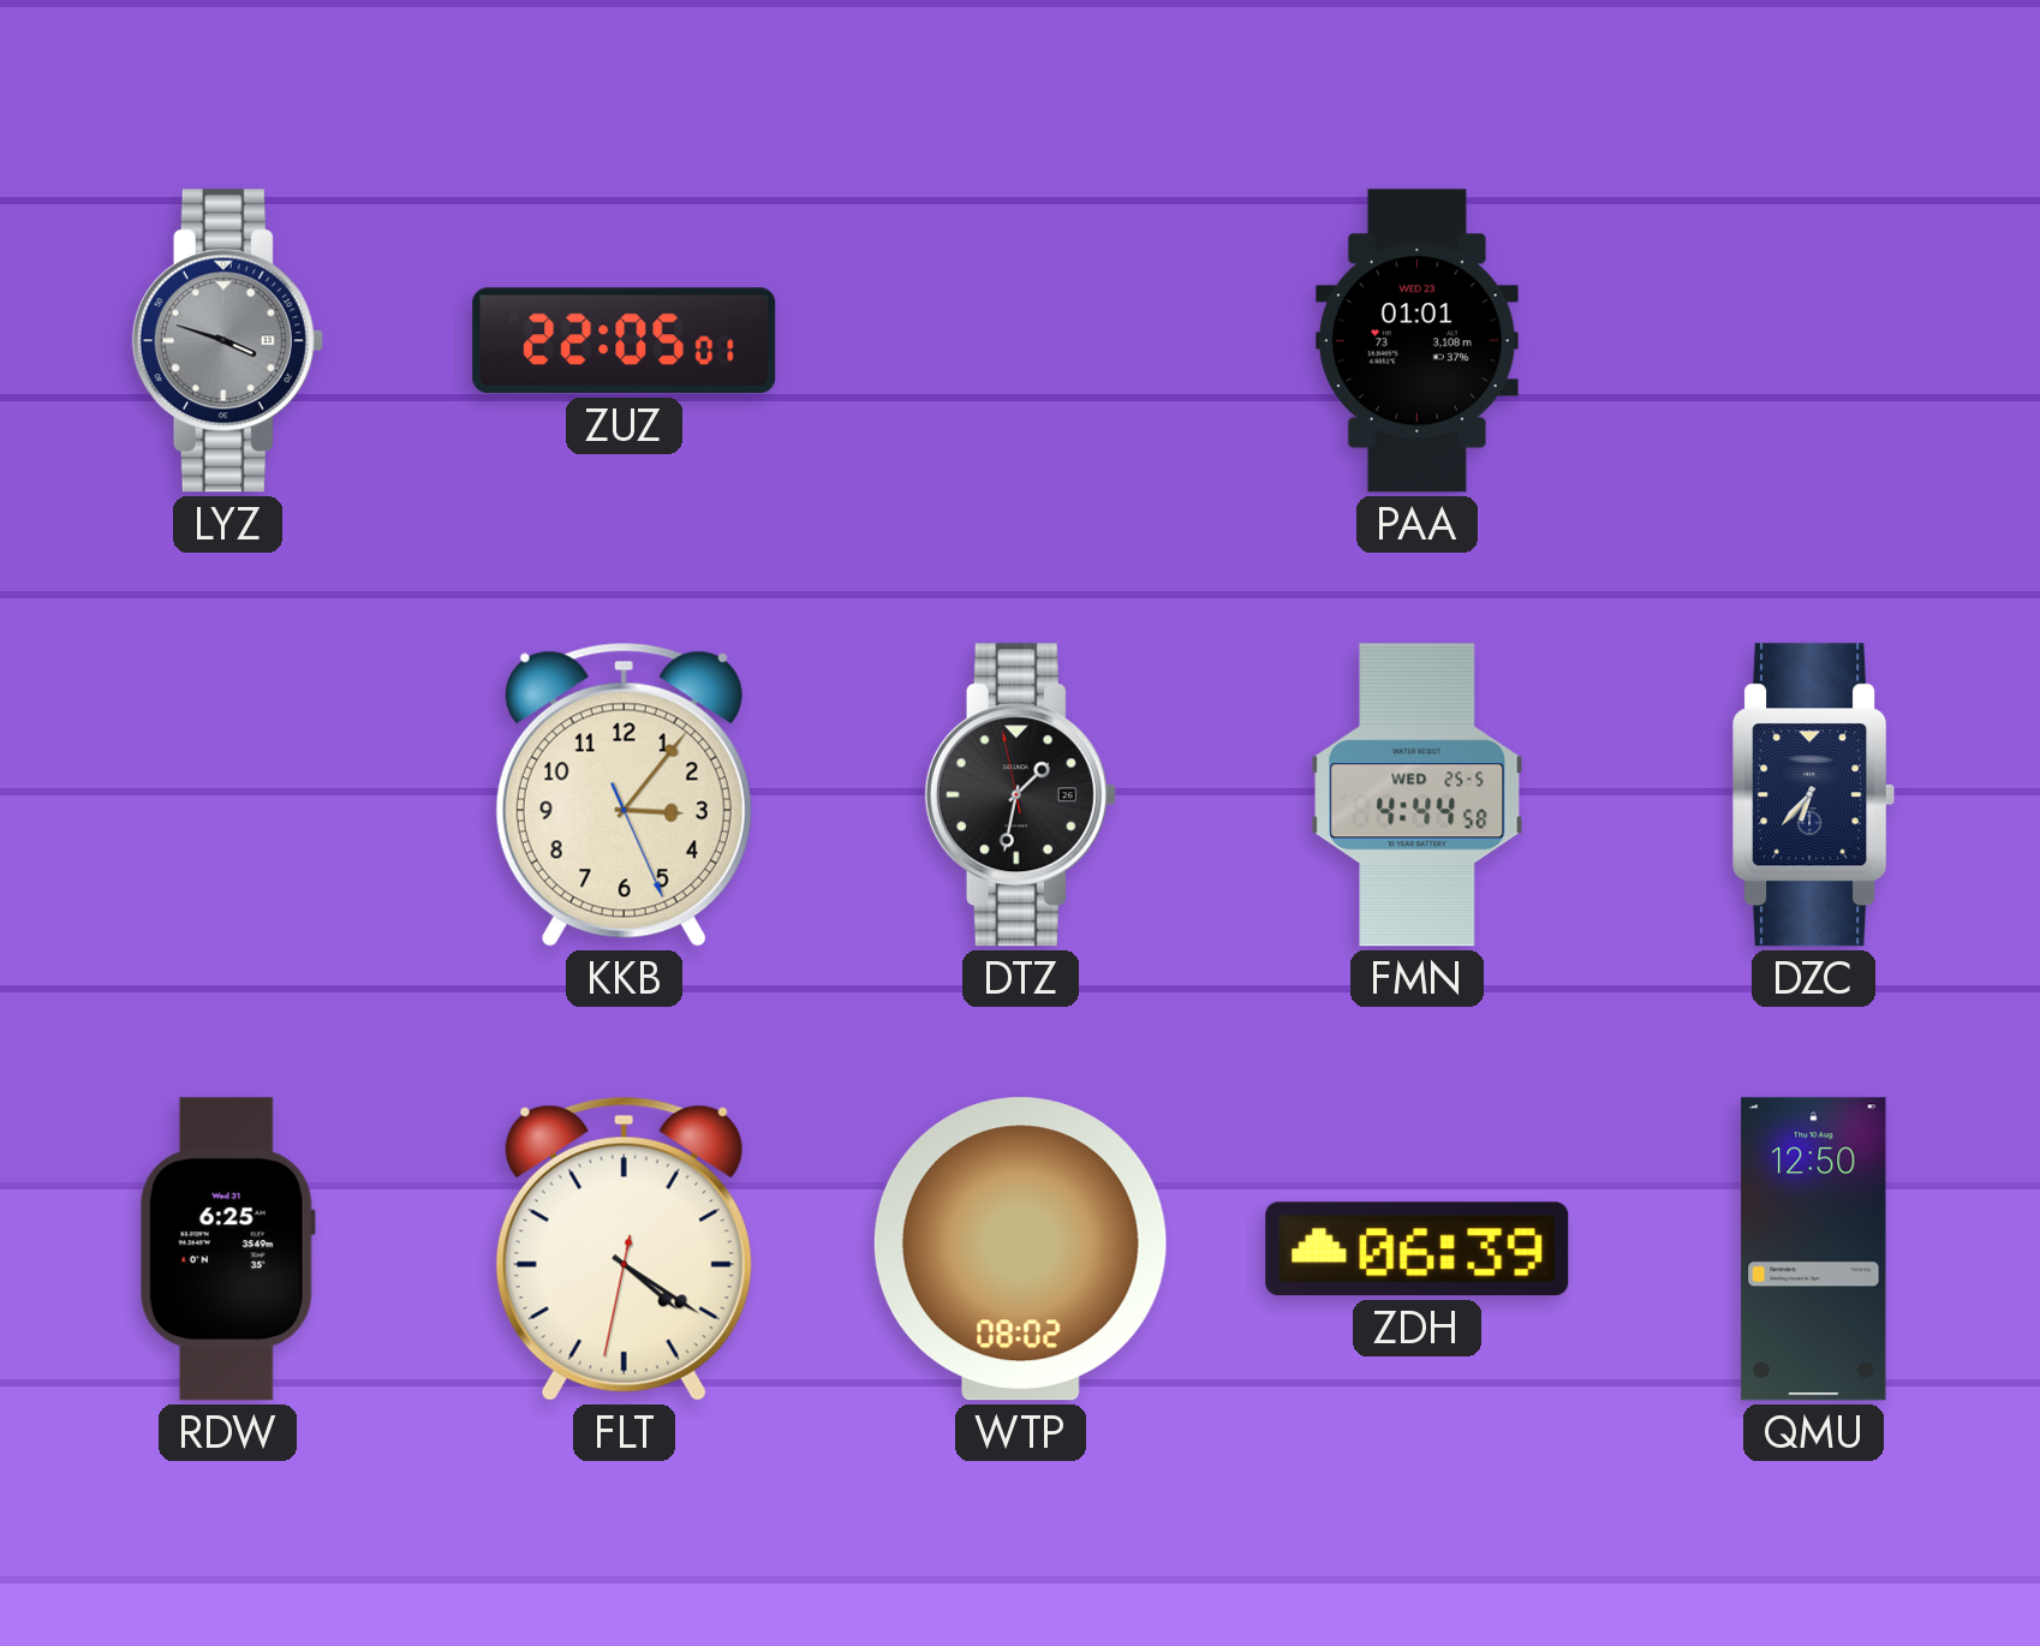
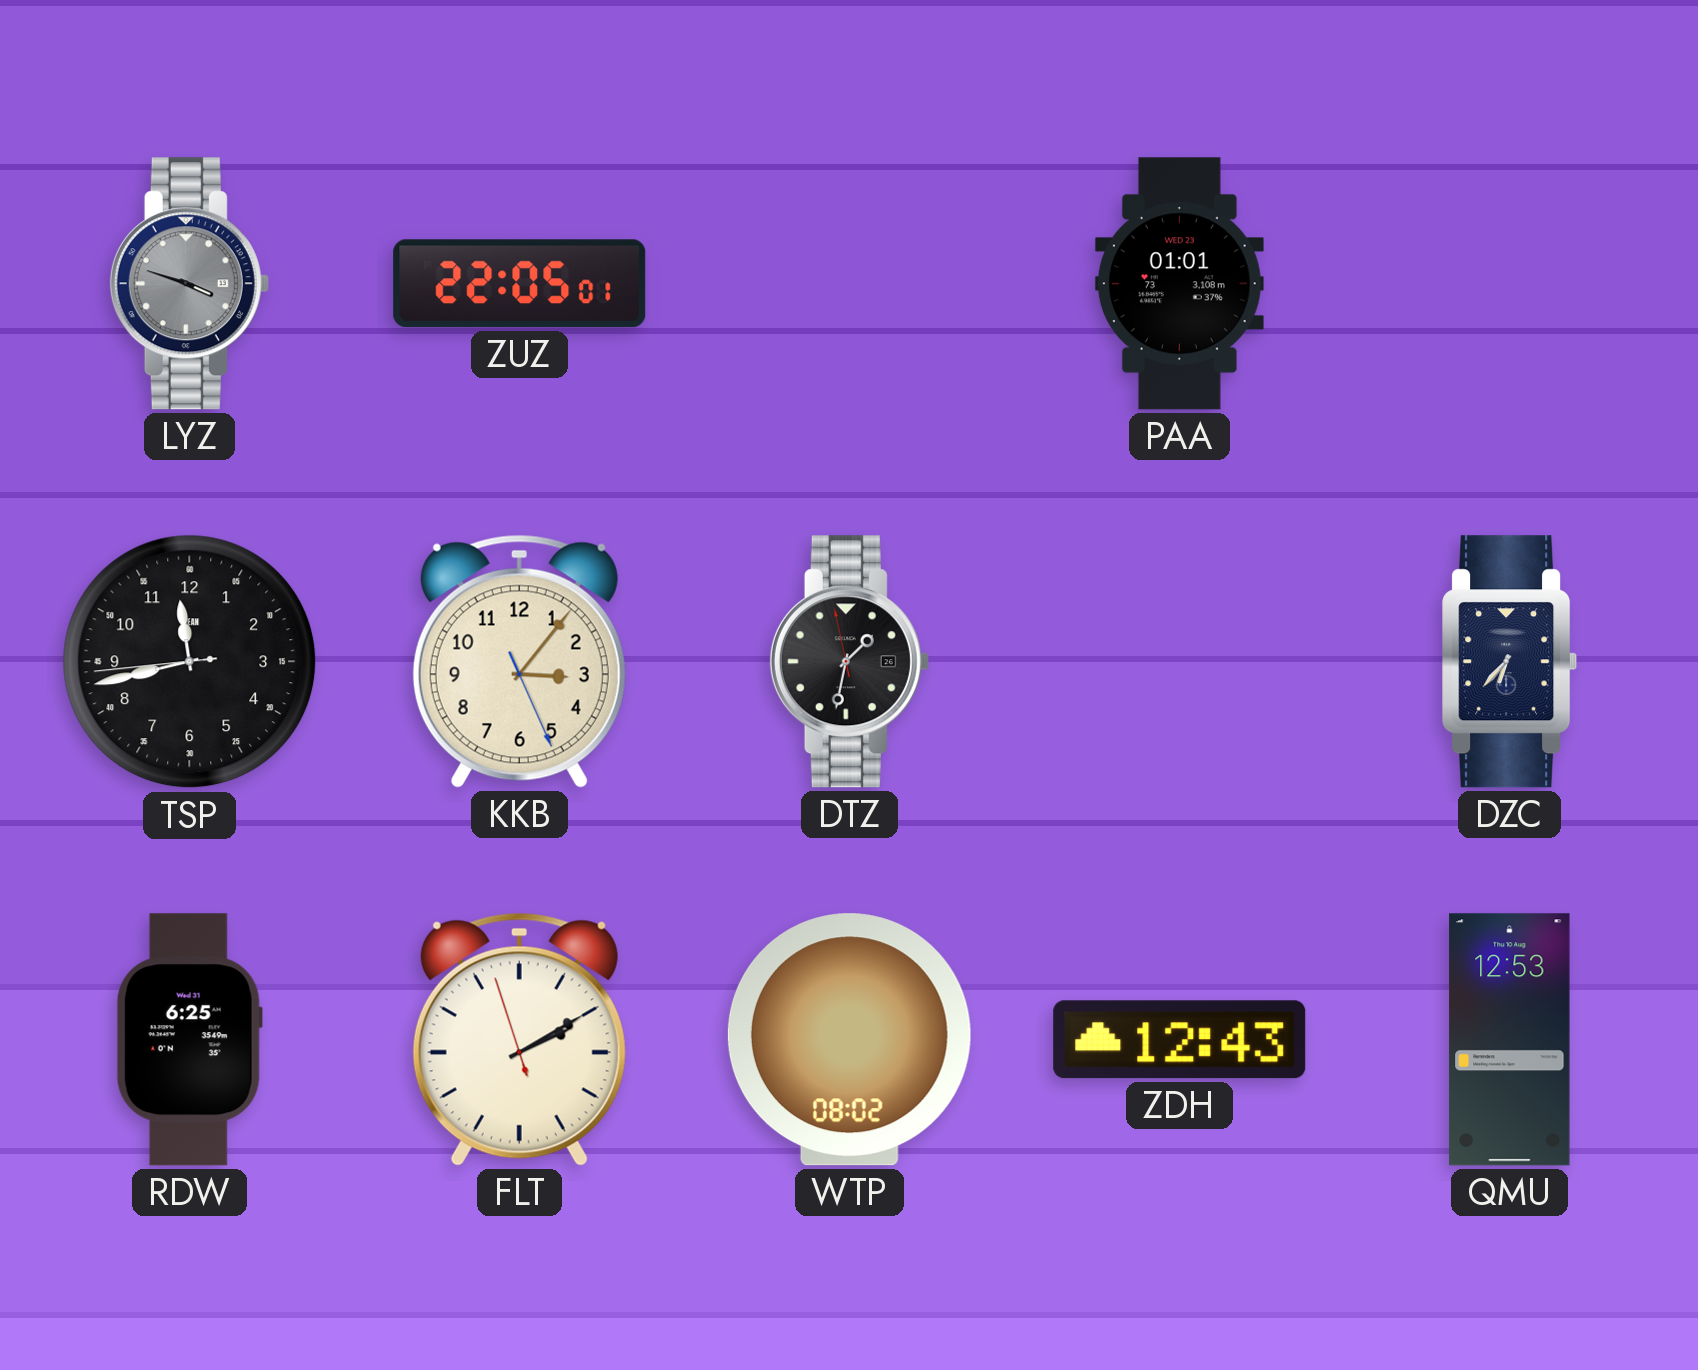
TSP: none -> 11:42 (190, 662)
FMN: 4:44 -> none (1418, 795)
FLT: 4:20 -> 2:09 (519, 1039)
ZDH: 06:39 -> 12:43 (1180, 1040)
QMU: 12:50 -> 12:53 (1510, 1040)
